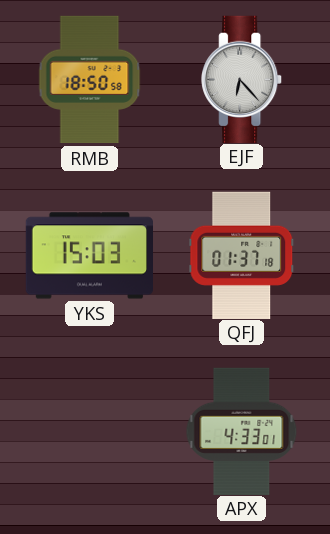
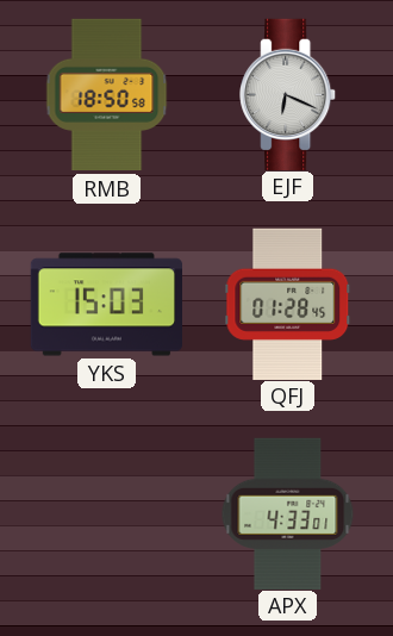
EJF: 6:23 -> 6:19 (288, 94)
QFJ: 01:37 -> 01:28 (288, 304)
